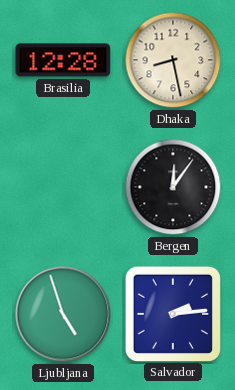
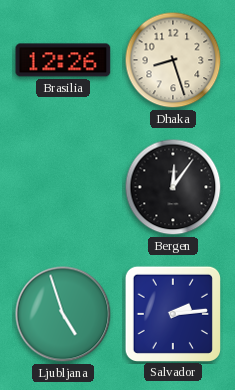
Brasilia: 12:28 -> 12:26 (63, 60)
Dhaka: 8:28 -> 8:27 (173, 60)
